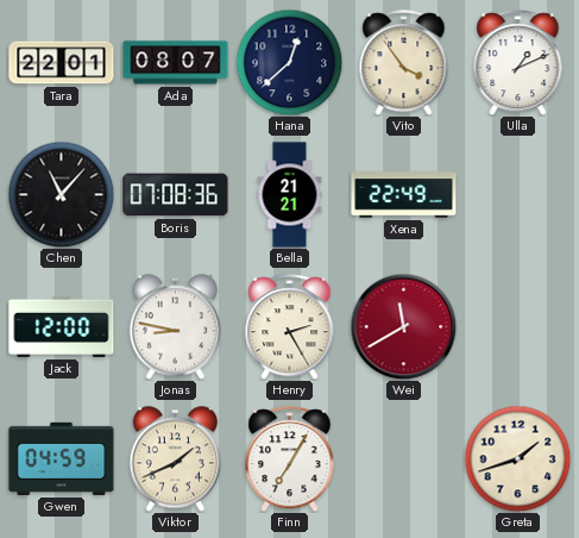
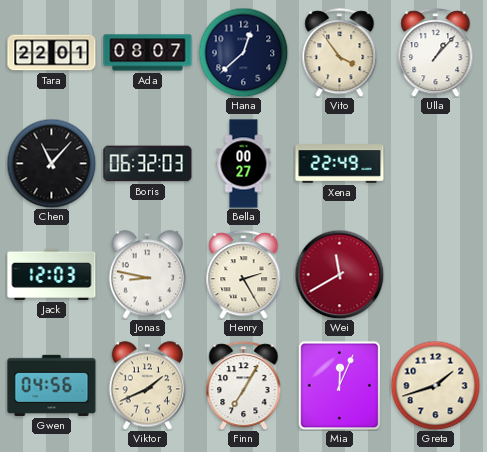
Ulla: 1:11 -> 1:07 (436, 53)
Boris: 07:08 -> 06:32 (148, 164)
Bella: 21:21 -> 00:27 (244, 164)
Jack: 12:00 -> 12:03 (52, 274)
Gwen: 04:59 -> 04:56 (52, 385)
Mia: none -> 12:04 (340, 385)
